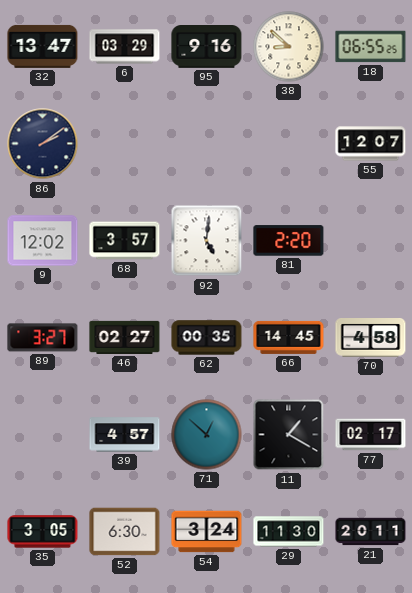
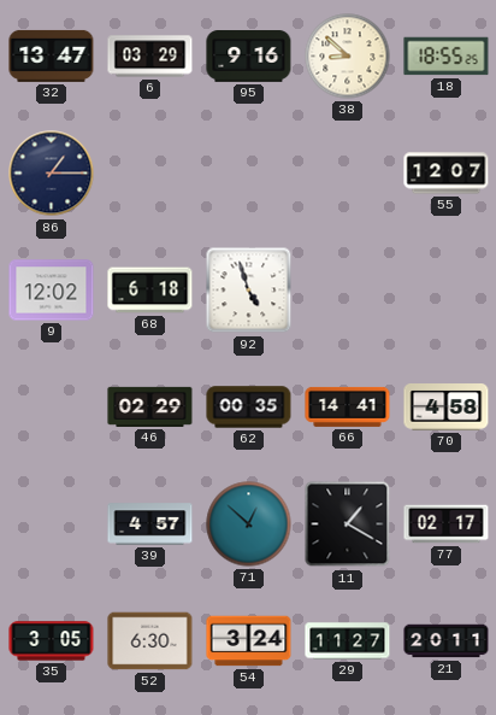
18: 06:55 -> 18:55 (447, 57)
86: 2:09 -> 1:15 (52, 174)
68: 3:57 -> 6:18 (150, 291)
92: 5:01 -> 4:57 (249, 291)
81: 2:20 -> none (289, 241)
89: 3:27 -> none (43, 338)
46: 02:27 -> 02:29 (150, 406)
66: 14:45 -> 14:41 (348, 406)
29: 11:30 -> 11:27 (348, 641)
